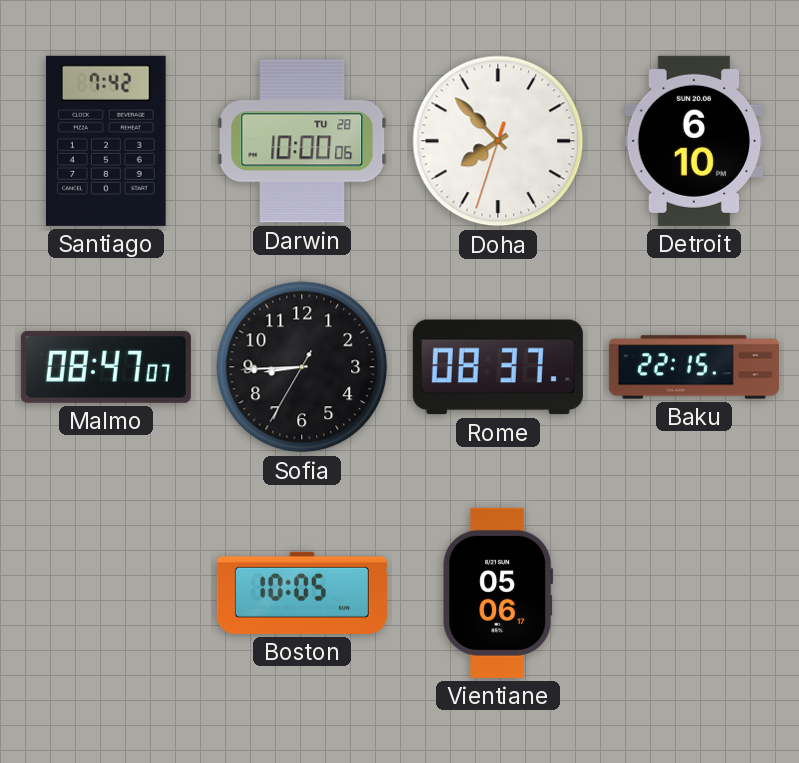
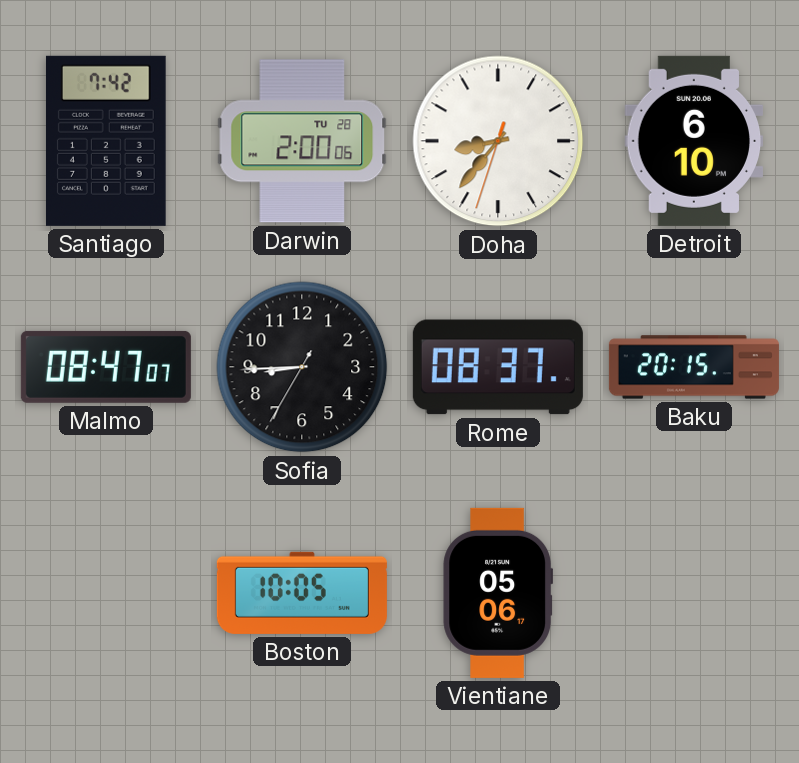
Darwin: 10:00 -> 2:00 (302, 141)
Doha: 7:52 -> 8:36 (498, 141)
Baku: 22:15 -> 20:15 (694, 367)
